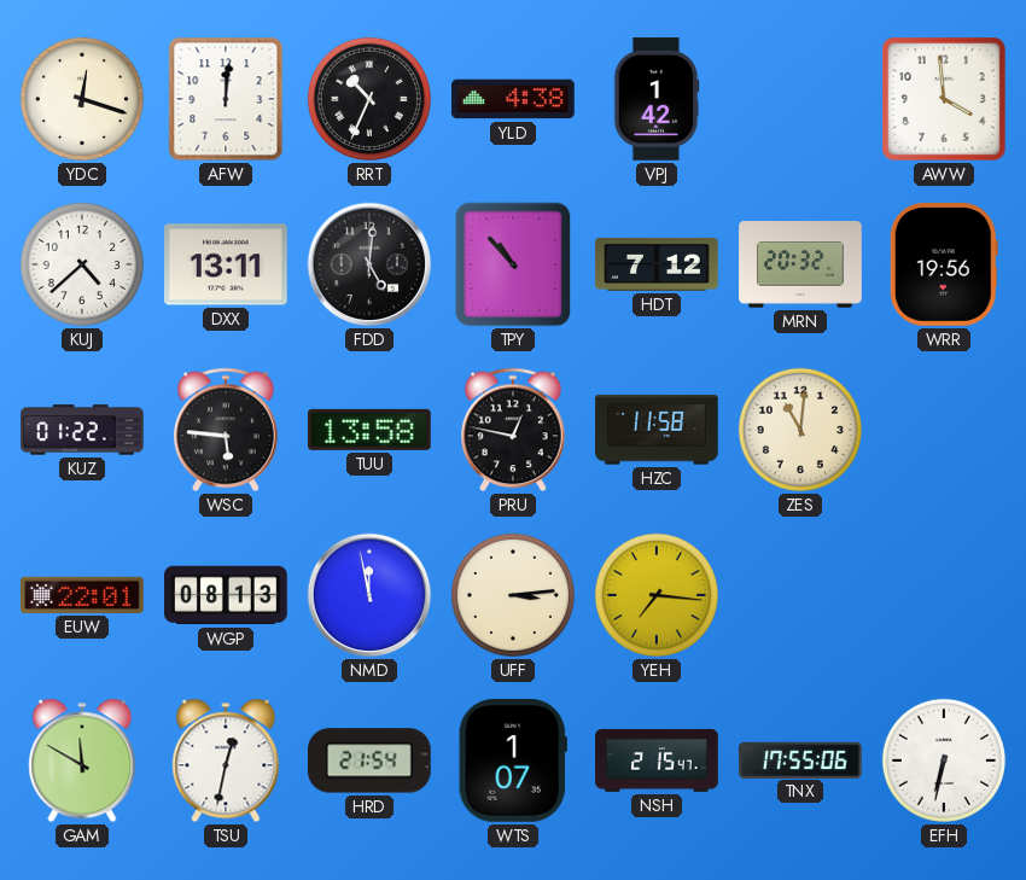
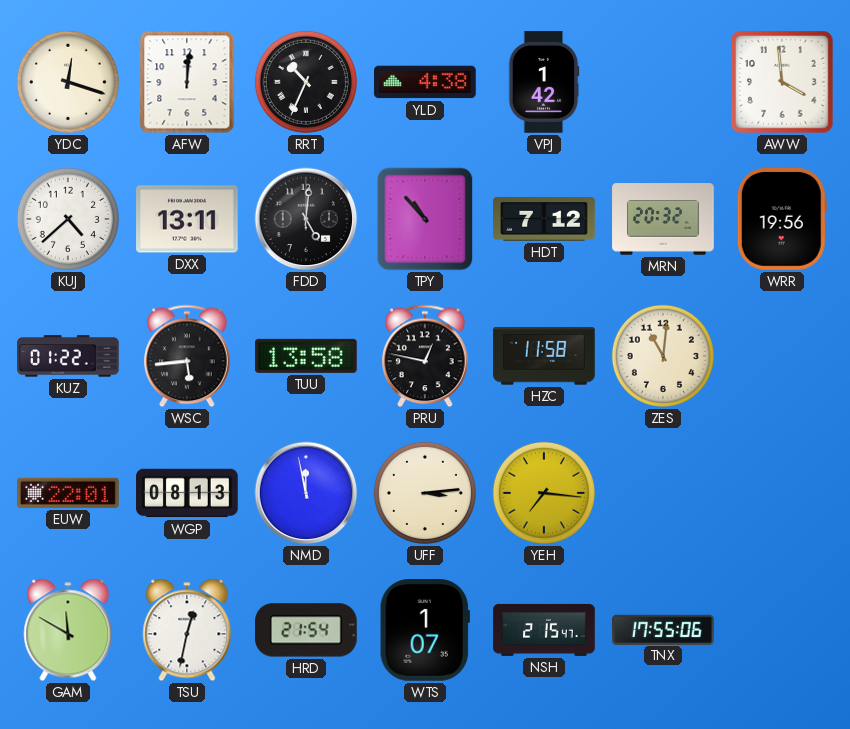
WSC: 5:46 -> 5:44 (187, 356)
EFH: 6:32 -> none (944, 760)
